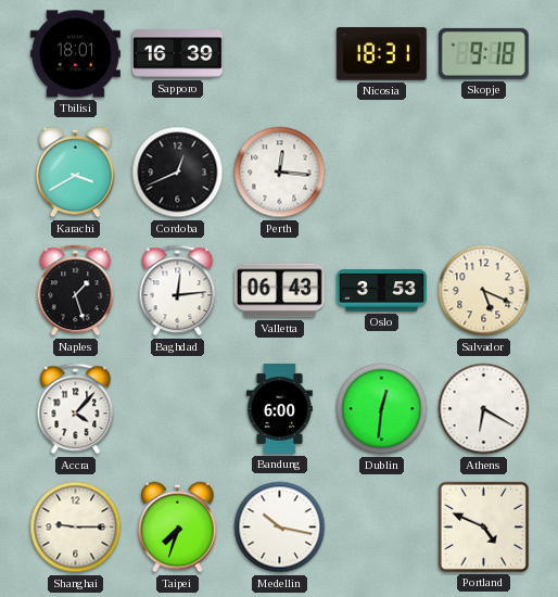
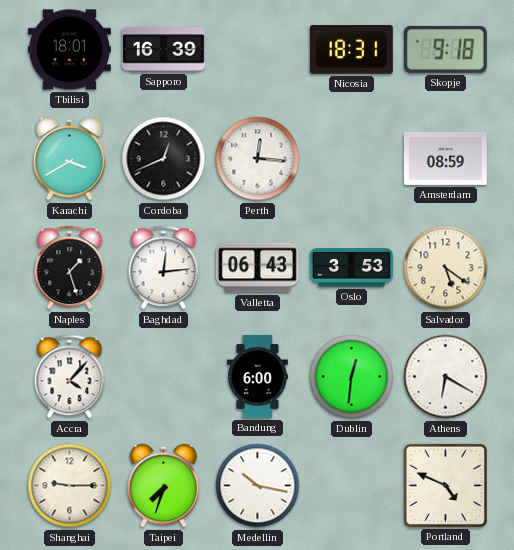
Amsterdam: none -> 08:59 (445, 158)
Salvador: 5:19 -> 5:21 (446, 268)
